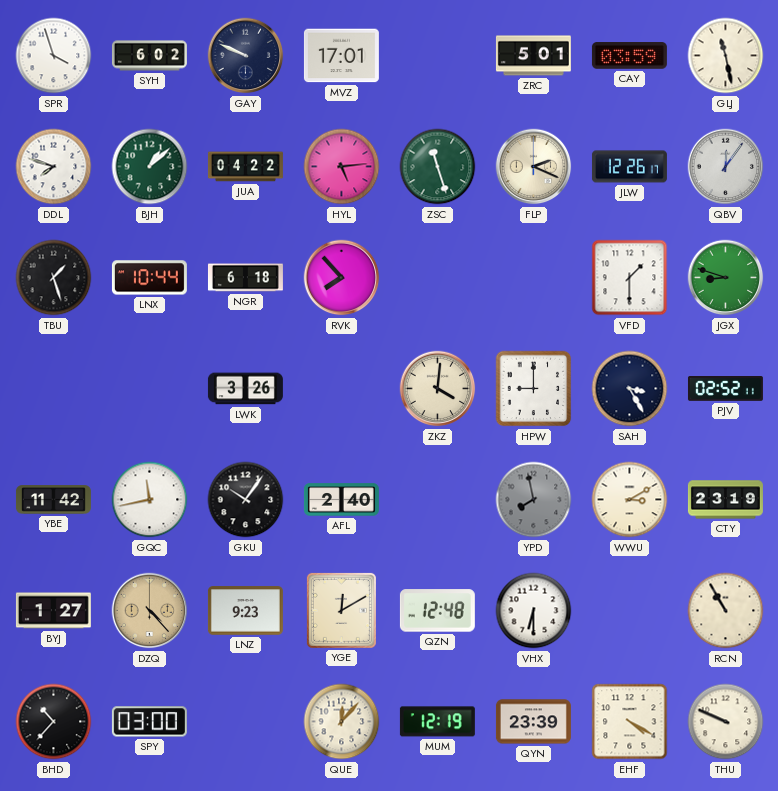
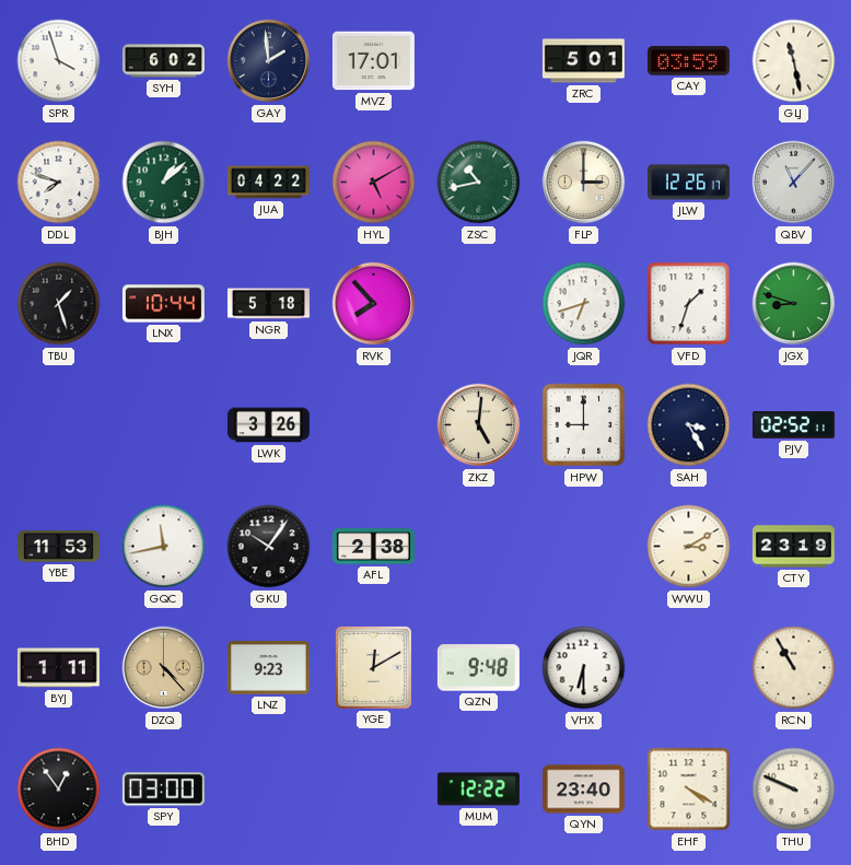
GAY: 9:49 -> 1:59 (269, 61)
HYL: 5:14 -> 5:10 (374, 183)
ZSC: 11:27 -> 10:43 (479, 183)
FLP: 2:19 -> 3:00 (584, 183)
QBV: 12:06 -> 11:07 (794, 183)
NGR: 6:18 -> 5:18 (268, 304)
JQR: none -> 6:42 (584, 304)
VFD: 1:30 -> 1:33 (689, 304)
ZKZ: 4:01 -> 5:01 (479, 425)
YBE: 11:42 -> 11:53 (58, 547)
AFL: 2:40 -> 2:38 (373, 547)
YPD: 7:58 -> none (534, 500)
BYJ: 1:27 -> 1:11 (58, 668)
QZN: 12:48 -> 9:48 (478, 668)
BHD: 10:37 -> 12:54 (59, 790)
QUE: 12:07 -> none (342, 722)
MUM: 12:19 -> 12:22 (478, 790)
QYN: 23:39 -> 23:40 (583, 790)
